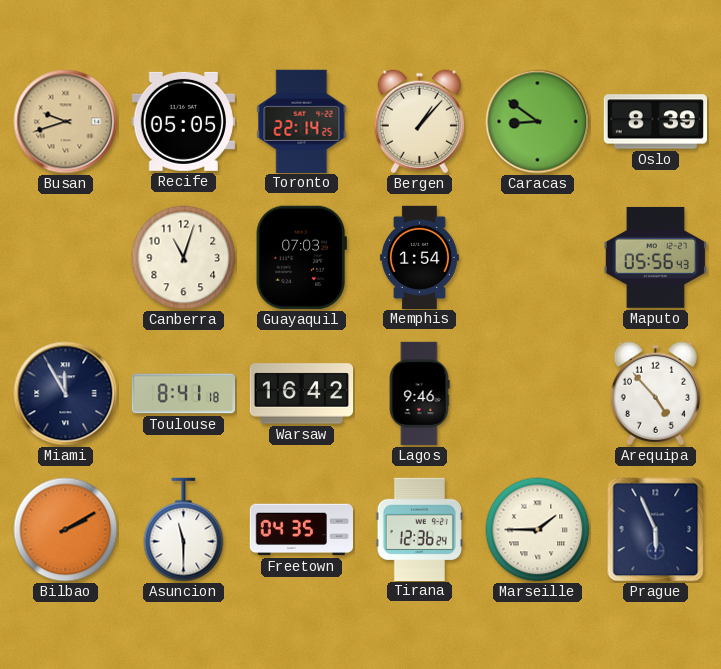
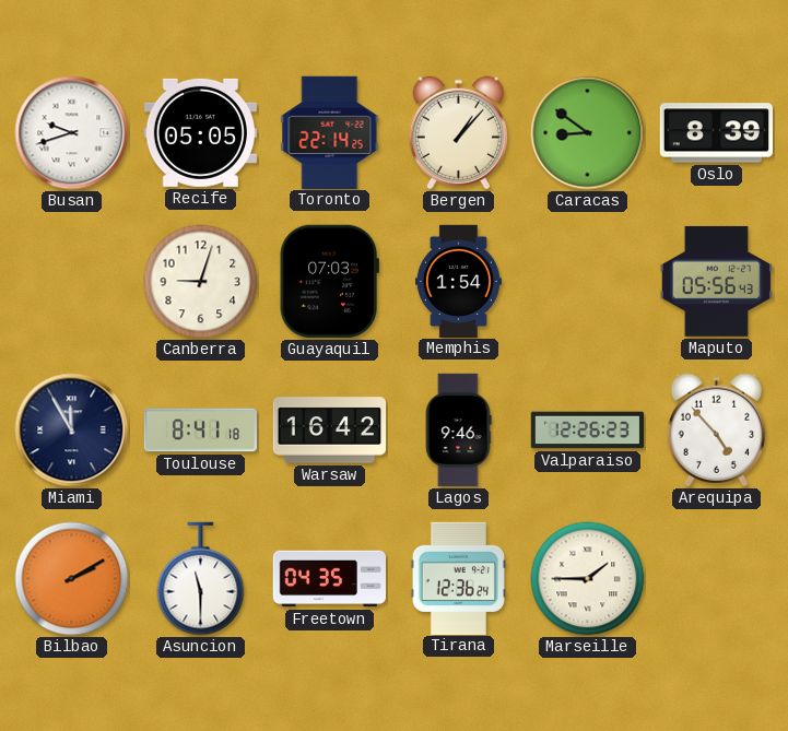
Busan dial: champagne -> white (72, 133)
Canberra: 11:03 -> 9:03 (201, 282)
Valparaiso: none -> 12:26 (588, 431)
Prague: 5:56 -> none (656, 530)
